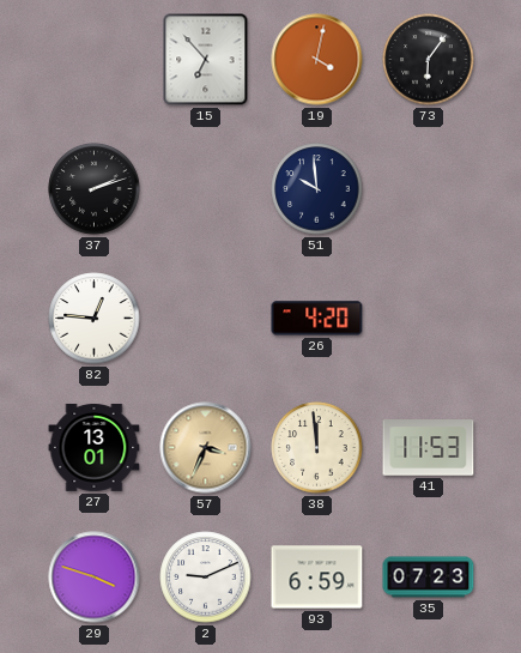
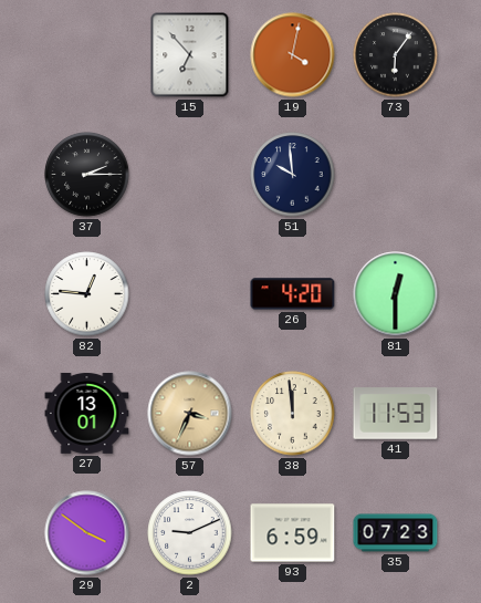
37: 2:12 -> 2:15 (87, 175)
81: none -> 12:30 (396, 294)
29: 3:48 -> 3:51 (87, 533)
